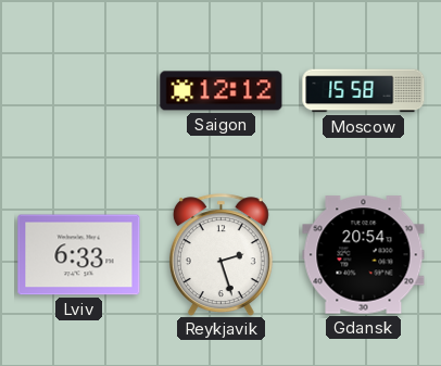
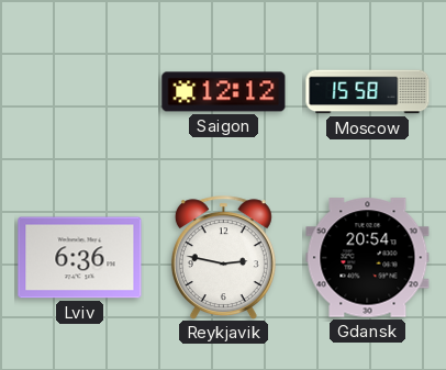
Lviv: 6:33 -> 6:36 (80, 258)
Reykjavik: 2:27 -> 2:47 (223, 257)
